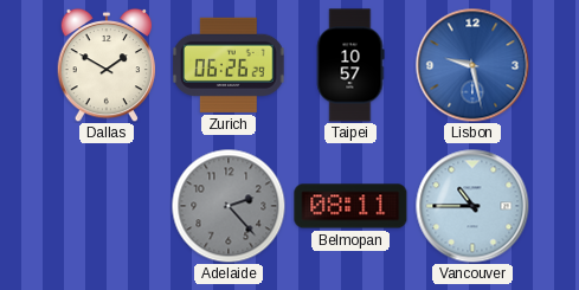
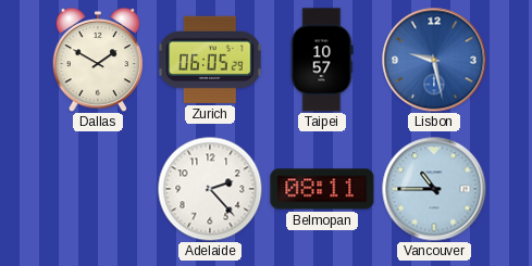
Zurich: 06:26 -> 06:05 (210, 60)
Adelaide dial: grey -> white (210, 189)
